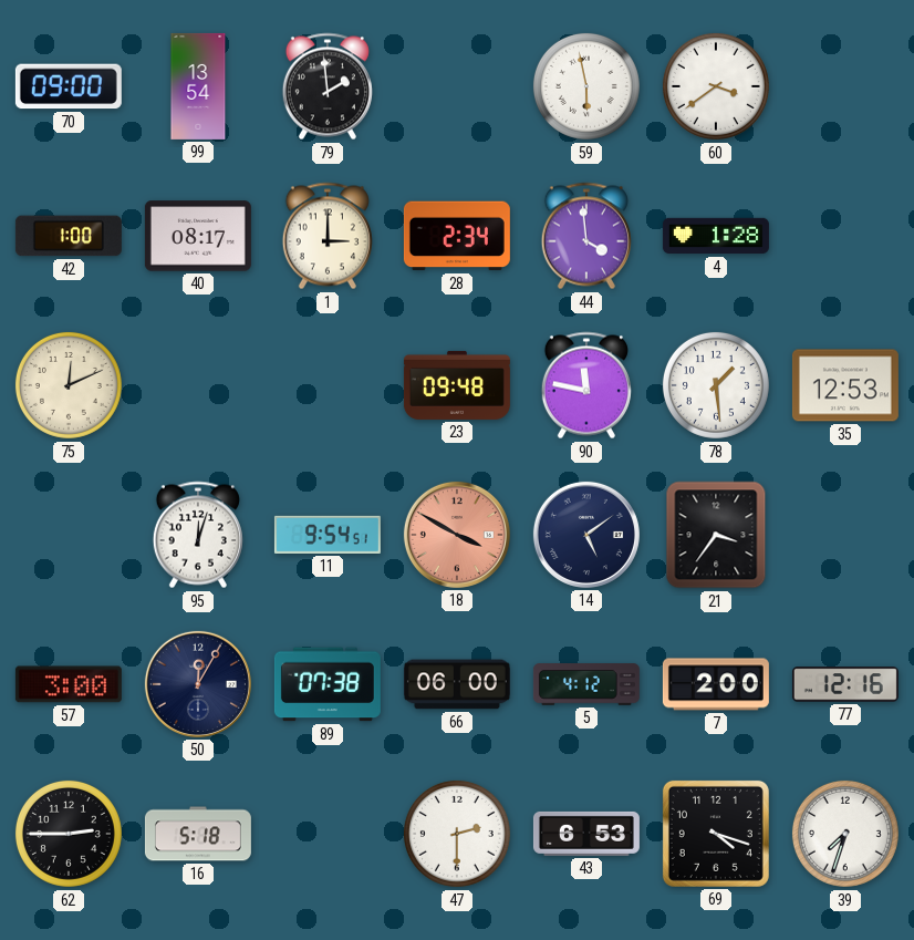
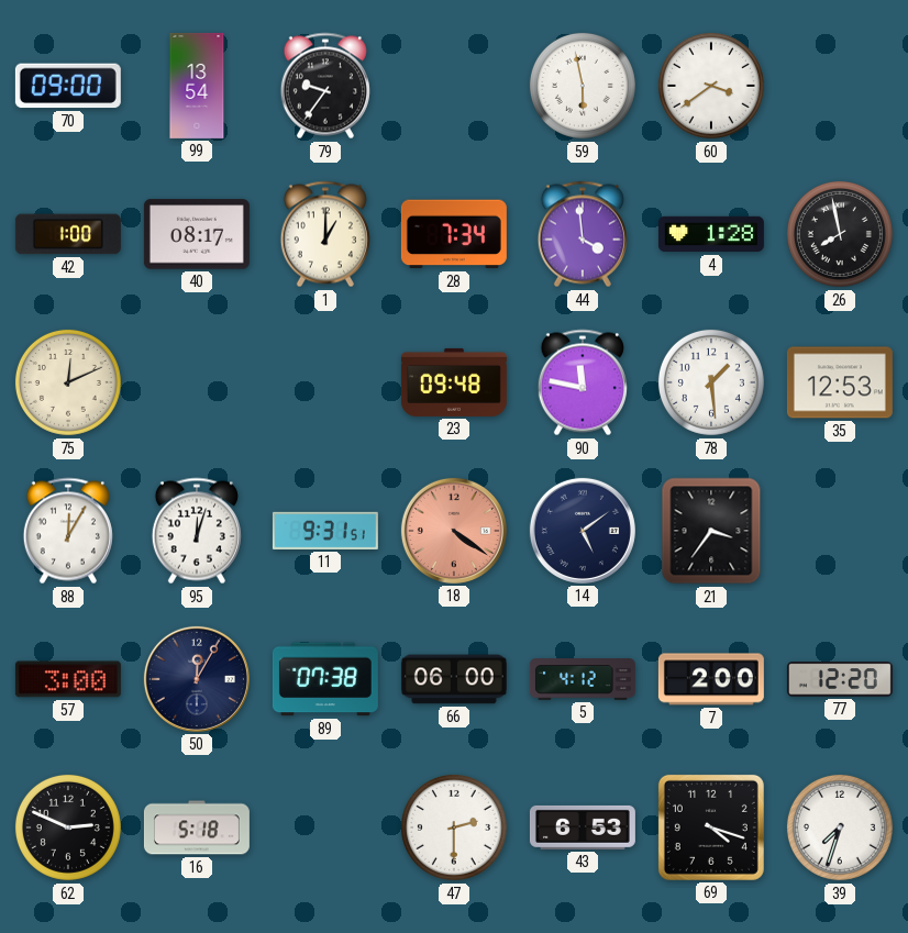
79: 1:59 -> 9:36 (325, 86)
1: 3:00 -> 1:00 (325, 234)
28: 2:34 -> 7:34 (454, 234)
26: none -> 7:58 (840, 234)
88: none -> 12:05 (68, 531)
11: 9:54 -> 9:31 (325, 531)
18: 3:50 -> 4:21 (454, 531)
77: 12:16 -> 12:20 (840, 679)
62: 2:45 -> 2:49 (68, 828)
